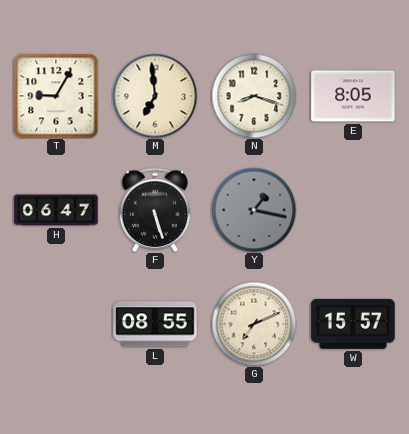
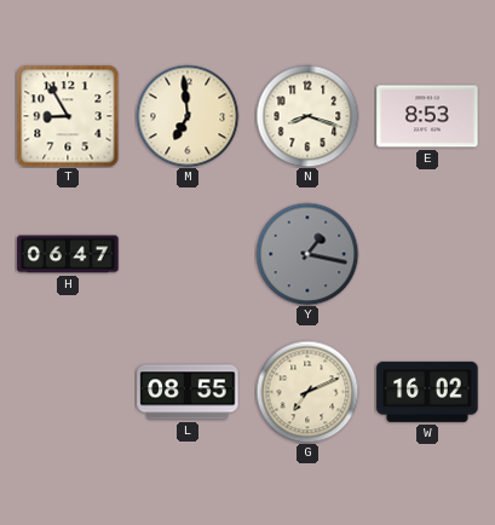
T: 9:05 -> 8:55 (68, 116)
E: 8:05 -> 8:53 (427, 116)
F: 5:27 -> none (155, 209)
W: 15:57 -> 16:02 (427, 392)
